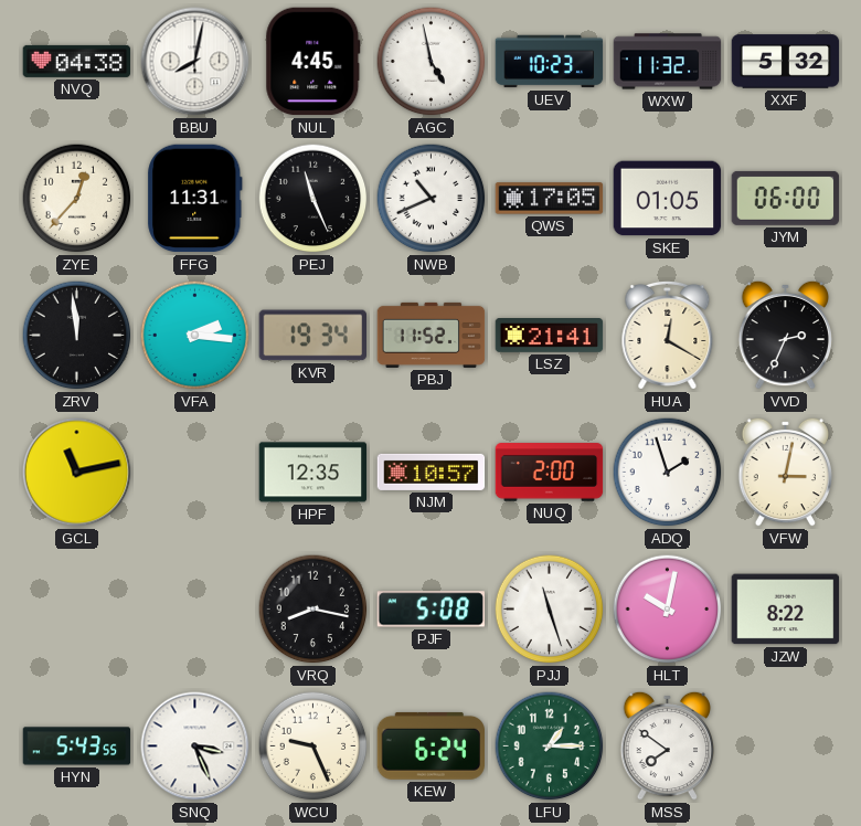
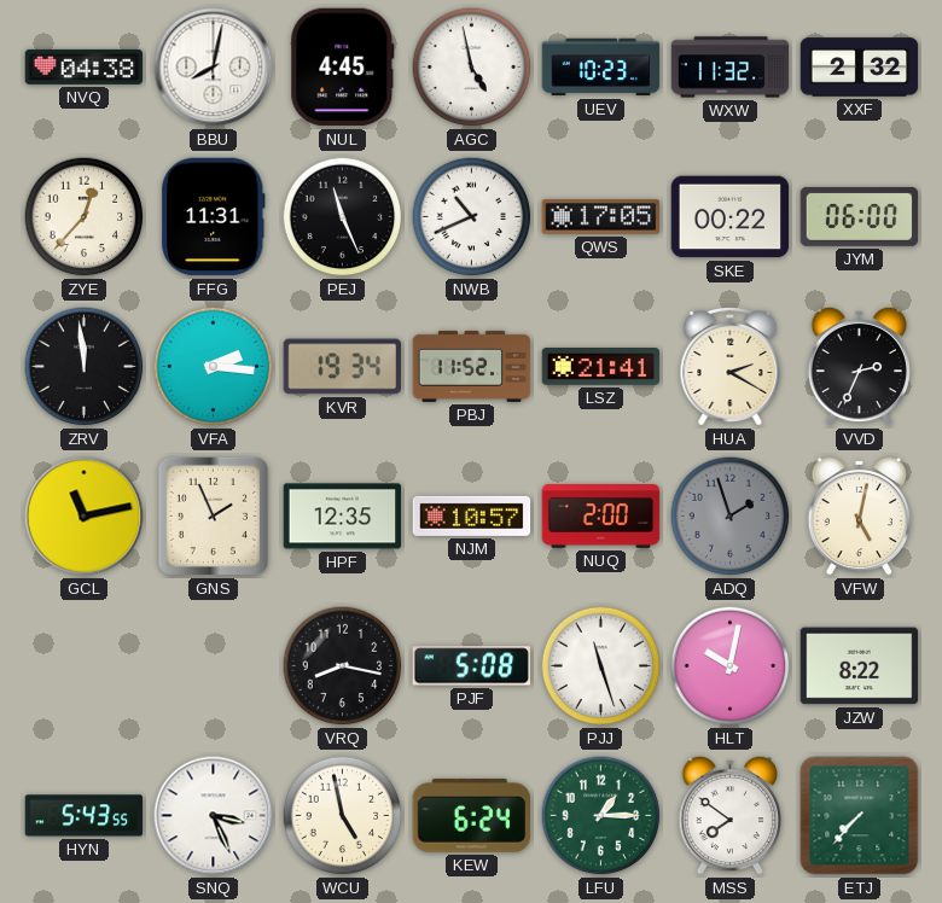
XXF: 5:32 -> 2:32 (860, 68)
SKE: 01:05 -> 00:22 (731, 217)
HUA: 12:20 -> 2:20 (731, 366)
GNS: none -> 1:56 (213, 515)
ADQ dial: white -> grey (731, 517)
VFW: 3:02 -> 5:02 (860, 515)
WCU: 9:26 -> 4:58 (343, 816)
ETJ: none -> 7:37 (860, 816)
